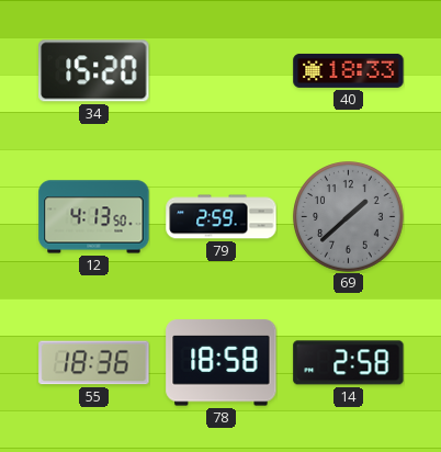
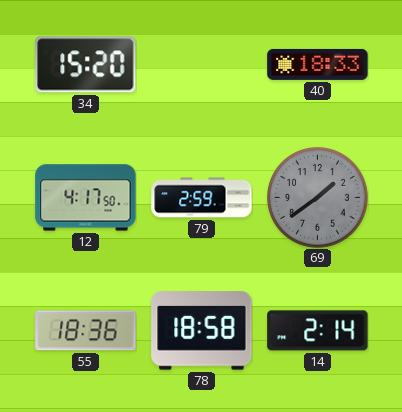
12: 4:13 -> 4:17 (86, 198)
69: 1:38 -> 1:39 (318, 198)
14: 2:58 -> 2:14 (318, 331)
